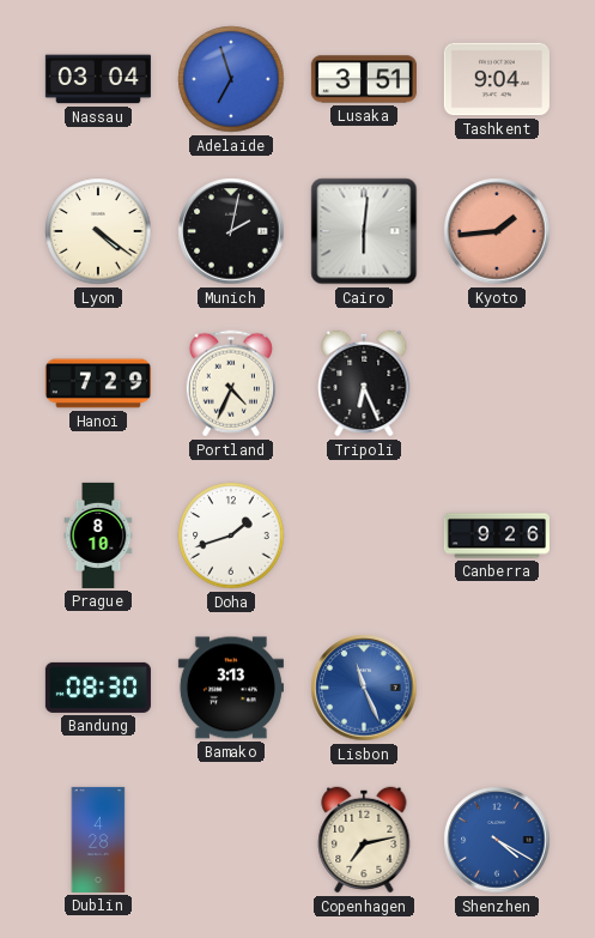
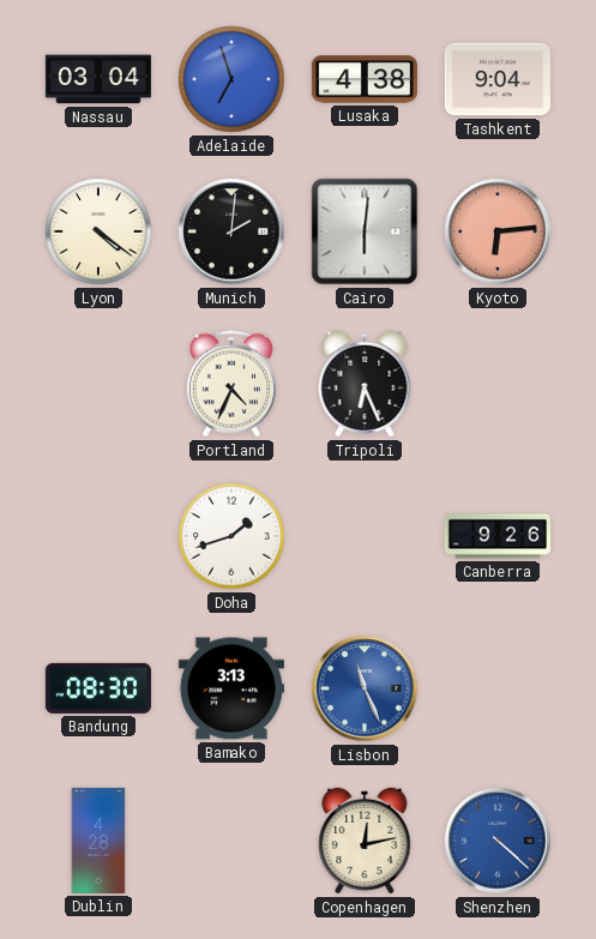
Lusaka: 3:51 -> 4:38 (365, 79)
Munich: 2:02 -> 2:01 (231, 231)
Kyoto: 1:44 -> 6:14 (498, 231)
Hanoi: 7:29 -> none (98, 383)
Prague: 8:10 -> none (98, 535)
Copenhagen: 7:13 -> 12:13 (365, 841)
Shenzhen: 4:20 -> 4:22 (498, 841)
